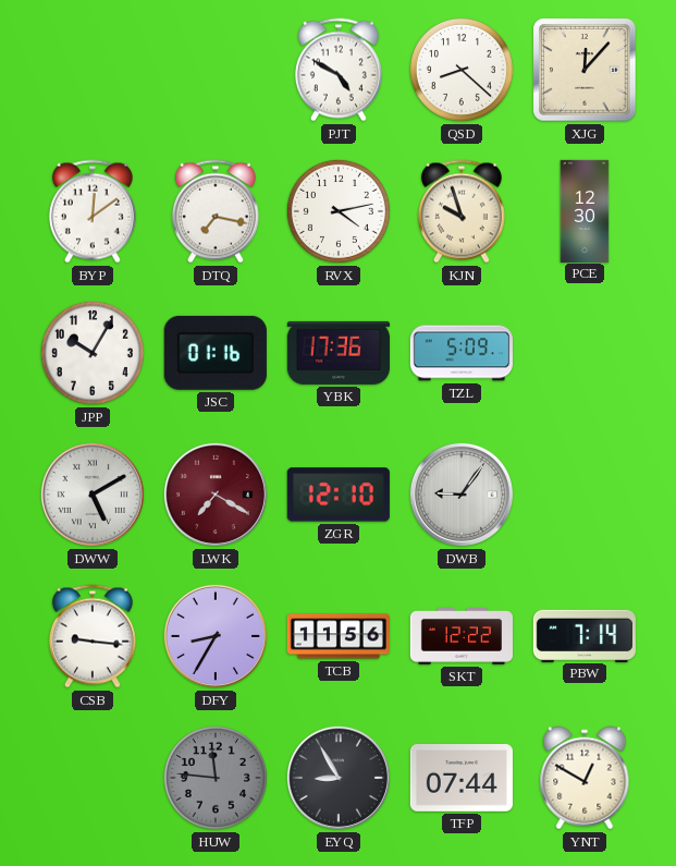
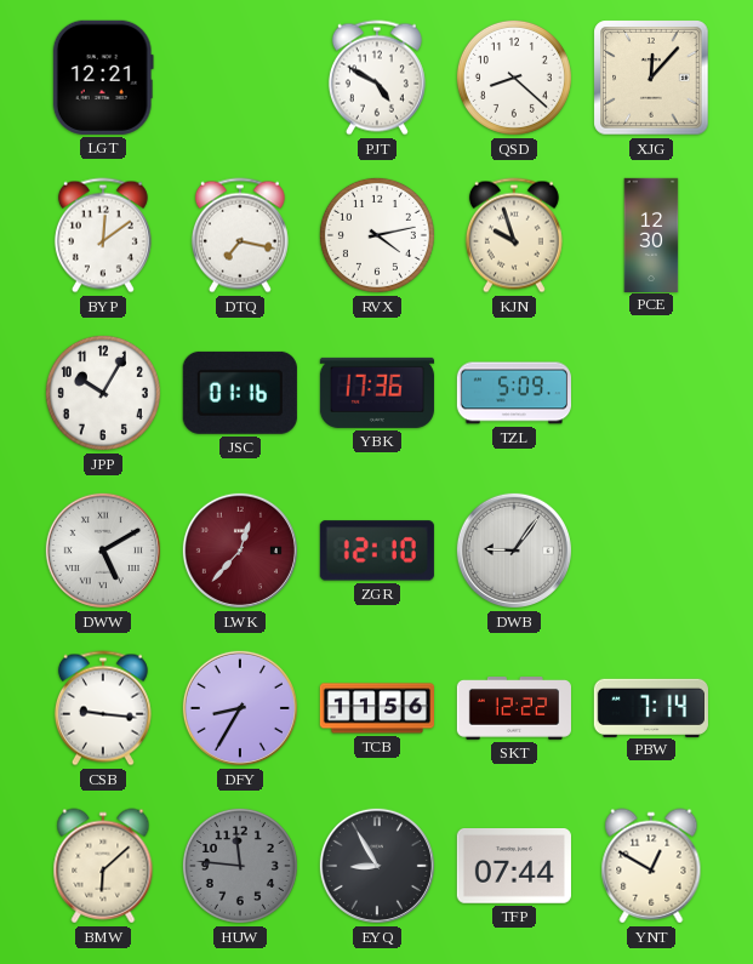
LGT: none -> 12:21 (103, 78)
LWK: 7:20 -> 12:37 (240, 551)
BMW: none -> 6:08 (103, 866)
